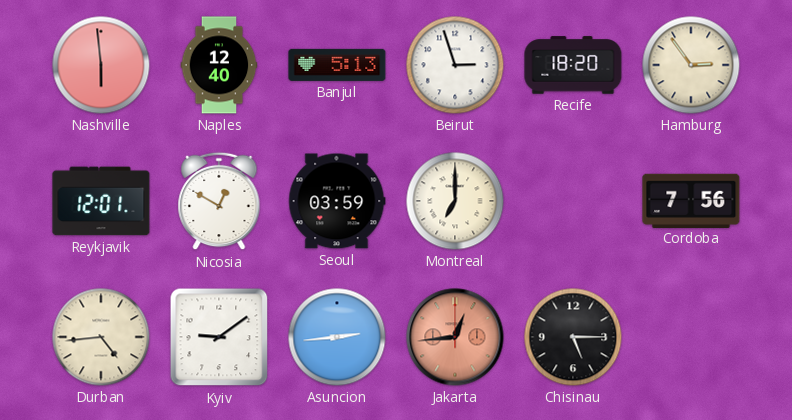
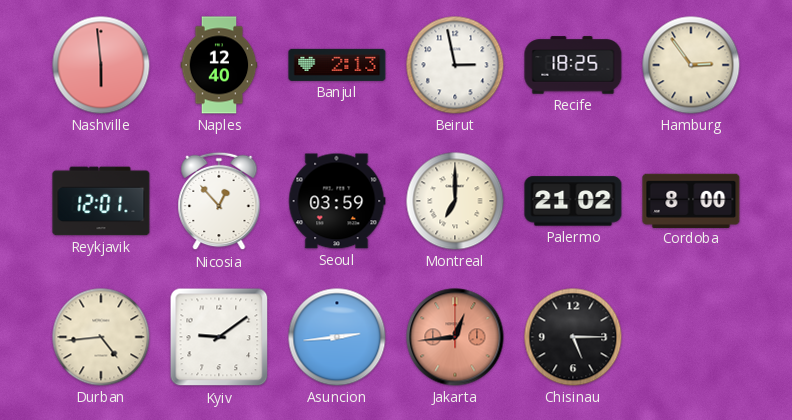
Banjul: 5:13 -> 2:13 (337, 65)
Beirut: 2:57 -> 2:58 (455, 65)
Recife: 18:20 -> 18:25 (573, 65)
Nicosia: 12:50 -> 12:53 (219, 201)
Palermo: none -> 21:02 (573, 201)
Cordoba: 7:56 -> 8:00 (691, 200)
